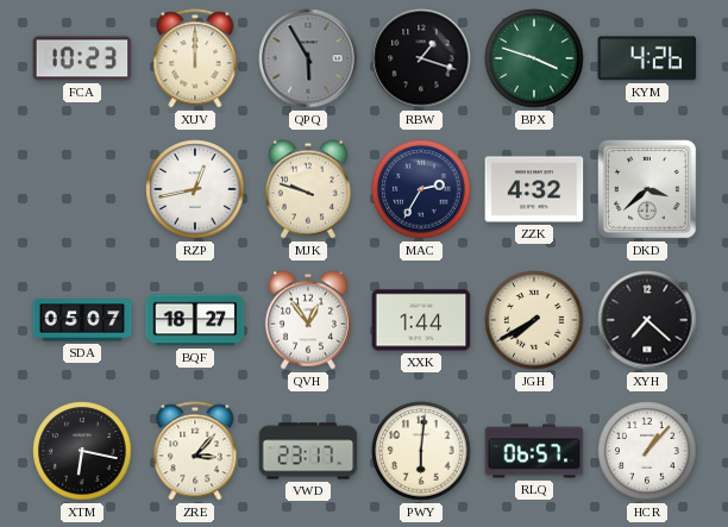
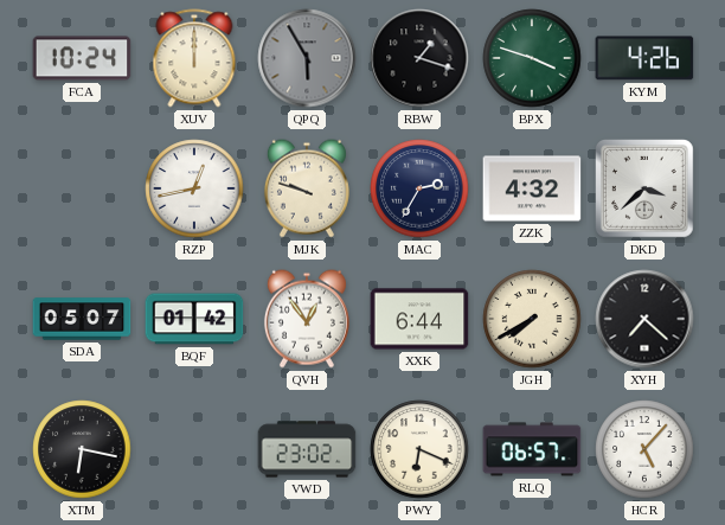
FCA: 10:23 -> 10:24 (82, 58)
BQF: 18:27 -> 01:42 (194, 319)
XXK: 1:44 -> 6:44 (419, 319)
ZRE: 3:07 -> none (195, 451)
VWD: 23:17 -> 23:02 (307, 449)
PWY: 6:01 -> 6:19 (419, 449)
HCR: 1:07 -> 5:07 (644, 449)
